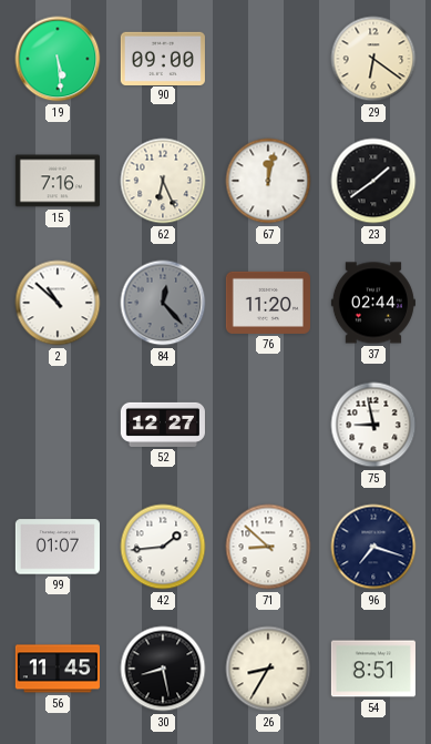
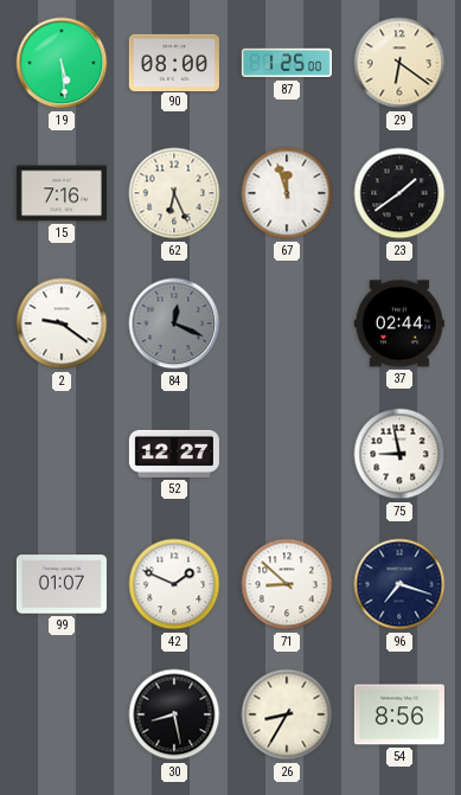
90: 09:00 -> 08:00 (174, 62)
87: none -> 1:25 (287, 63)
67: 12:02 -> 11:57 (287, 193)
2: 10:52 -> 9:21 (62, 323)
84: 12:23 -> 12:19 (174, 323)
76: 11:20 -> none (268, 303)
42: 1:44 -> 1:49 (174, 584)
56: 11:45 -> none (58, 669)
54: 8:51 -> 8:56 (399, 714)
